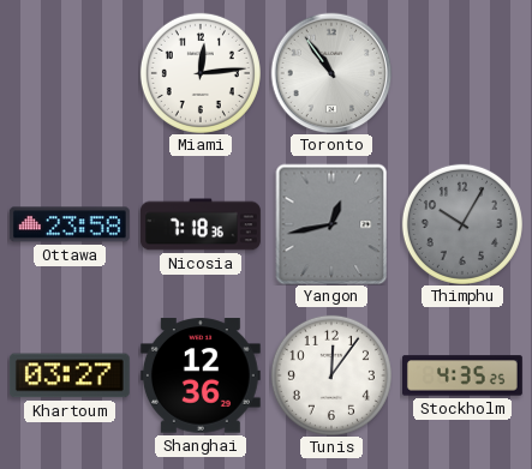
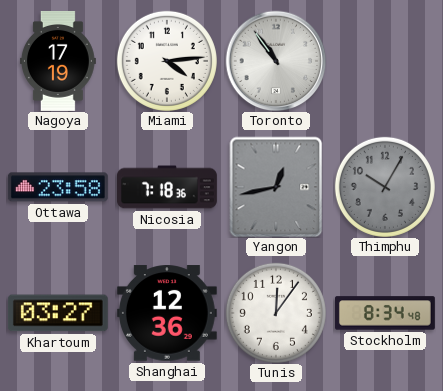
Nagoya: none -> 17:19 (58, 61)
Miami: 12:14 -> 4:14 (167, 61)
Stockholm: 4:35 -> 8:34 (385, 313)
